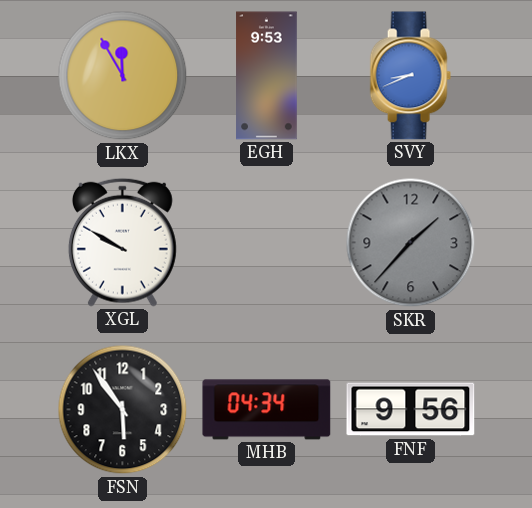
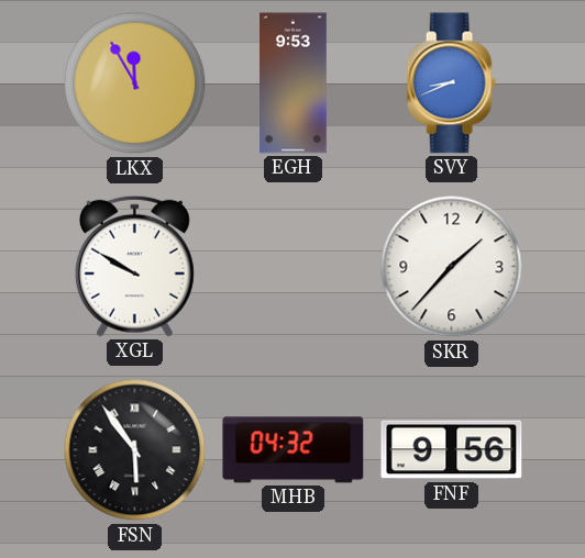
SKR dial: grey -> white (452, 267)
FSN numerals: Arabic -> Roman (135, 450)
MHB: 04:34 -> 04:32 (294, 450)
